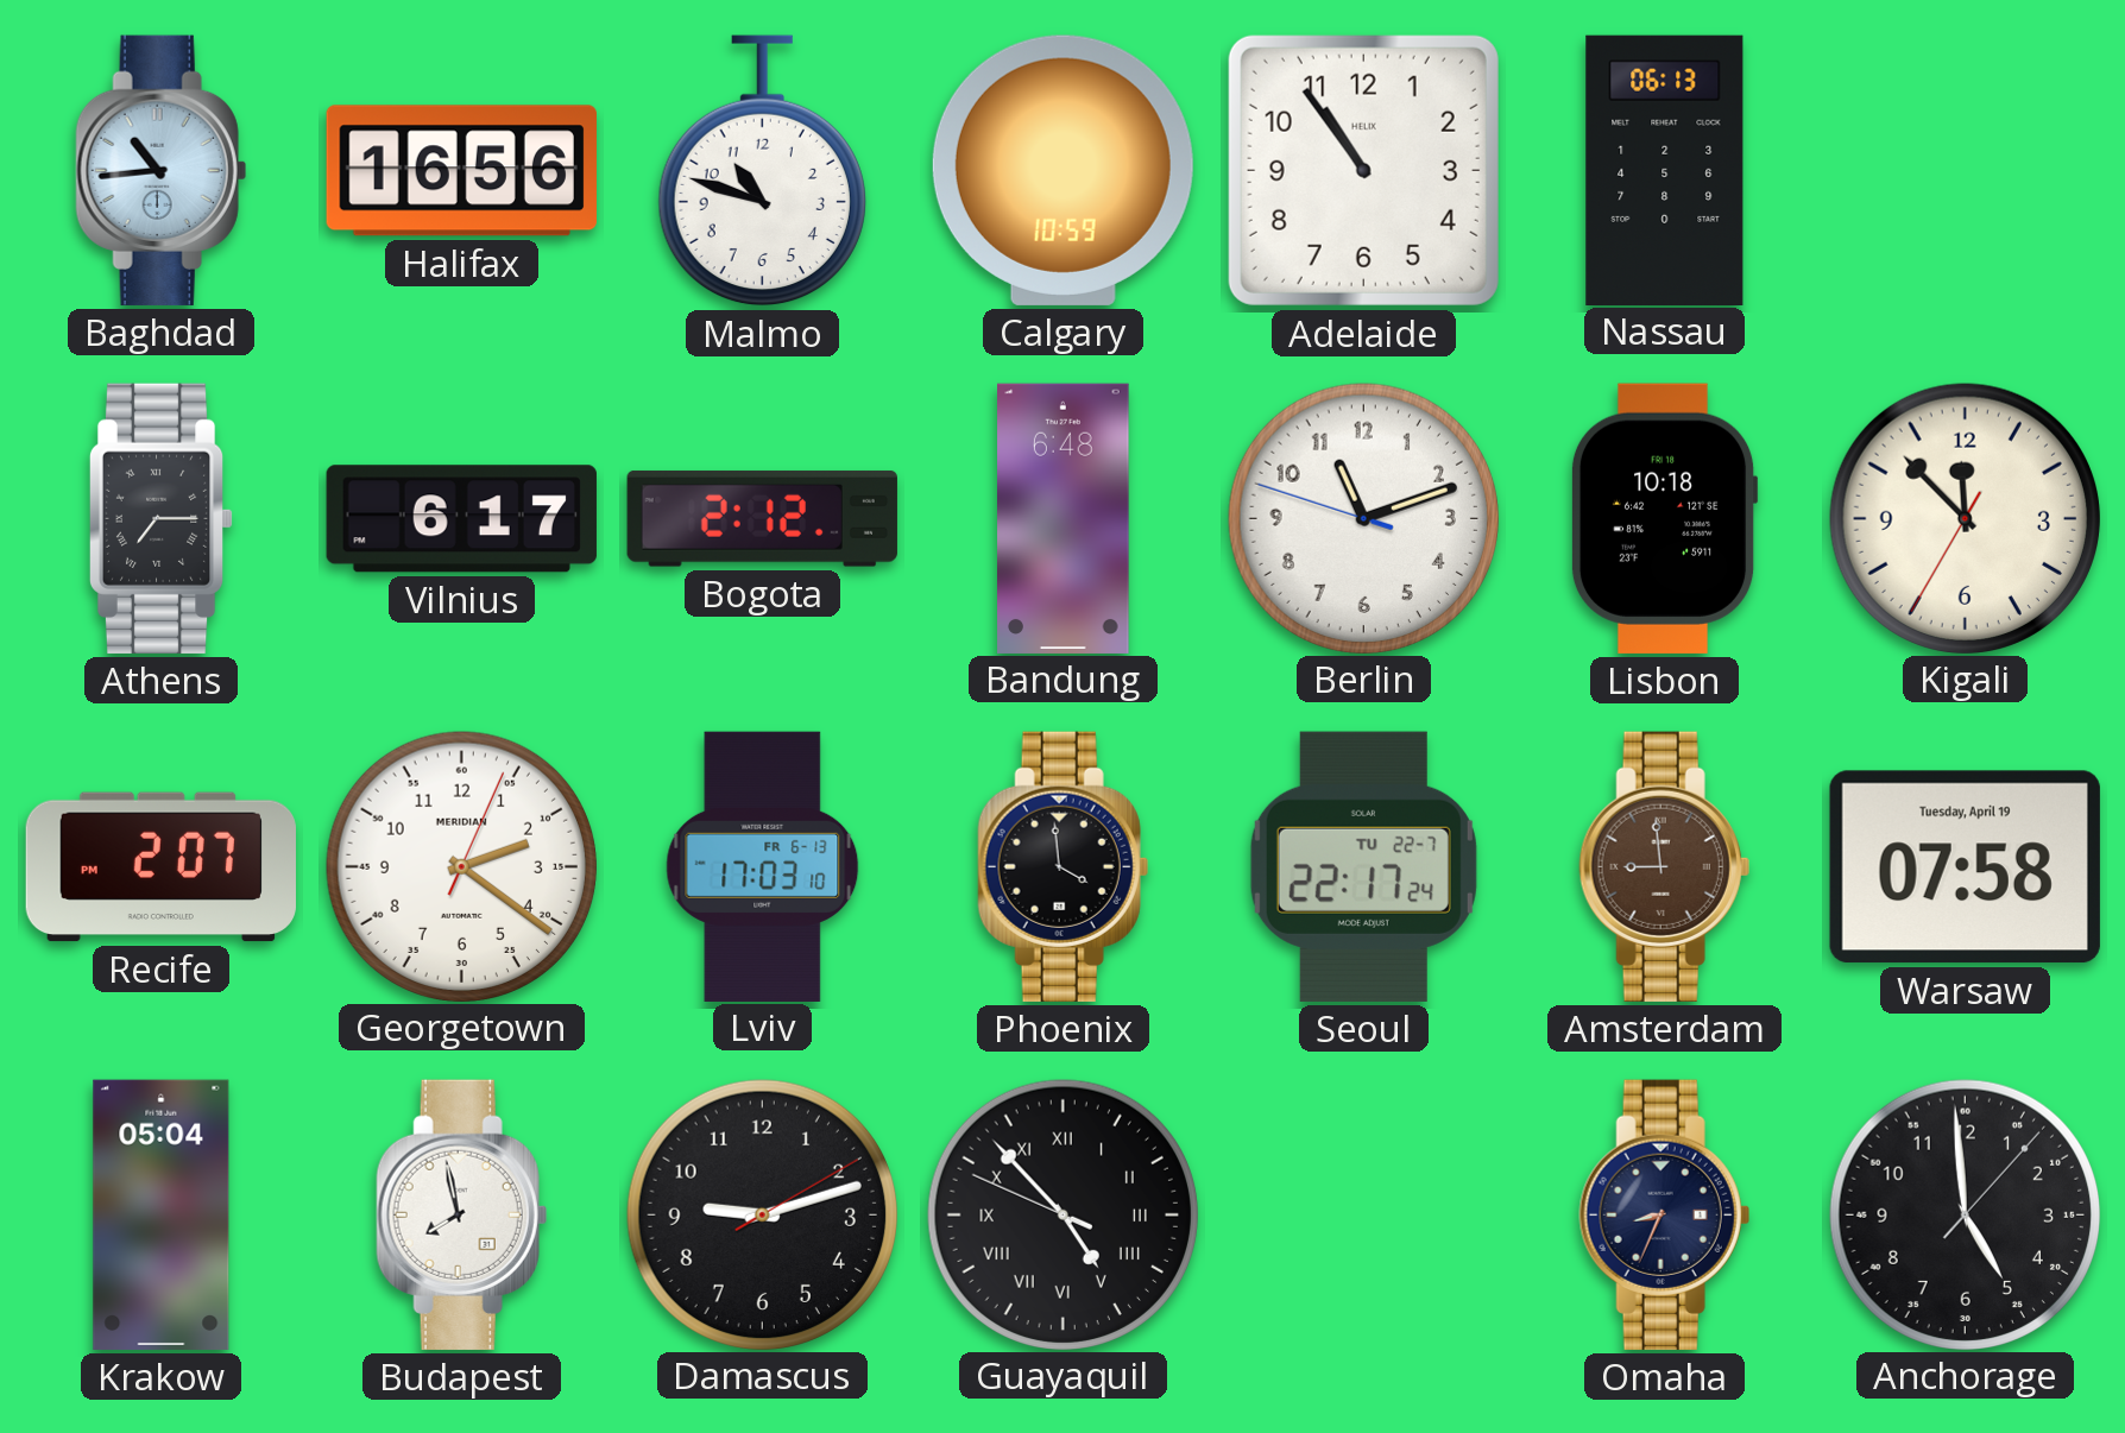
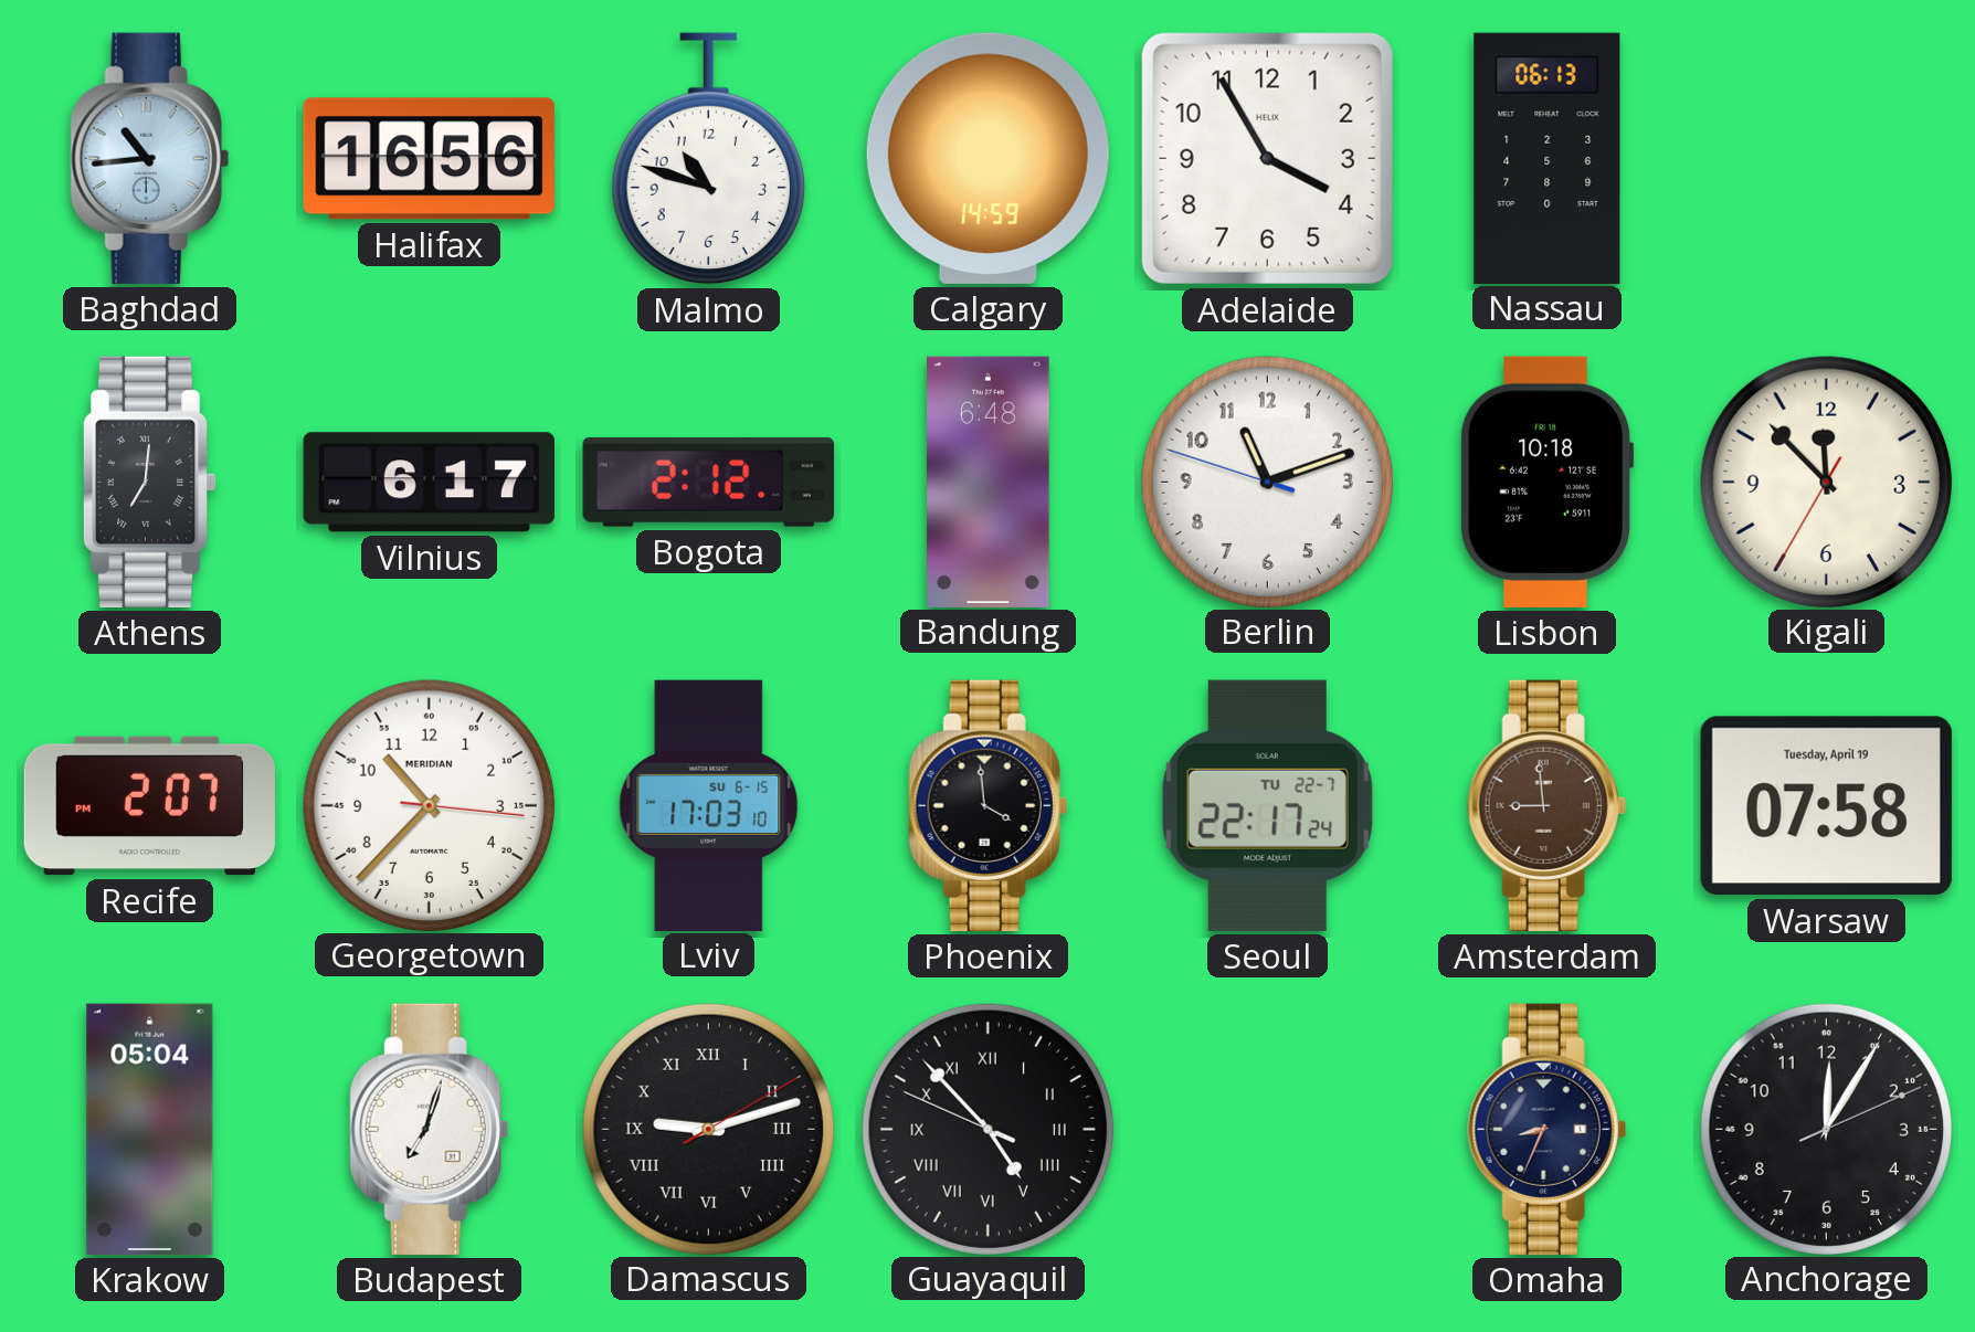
Calgary: 10:59 -> 14:59 (987, 158)
Adelaide: 10:54 -> 3:55 (1267, 158)
Athens: 7:15 -> 7:01 (149, 482)
Georgetown: 2:21 -> 10:37 (429, 805)
Lviv date: FR 6-13 -> SU 6-15 (709, 805)
Budapest: 7:58 -> 7:03 (429, 1129)
Damascus numerals: Arabic -> Roman (708, 1129)
Anchorage: 4:59 -> 12:05 (1826, 1129)
